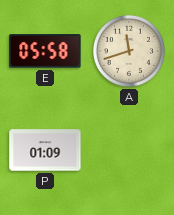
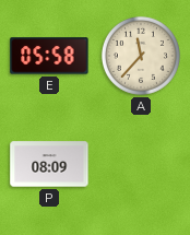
A: 11:42 -> 11:37 (141, 56)
P: 01:09 -> 08:09 (49, 164)
